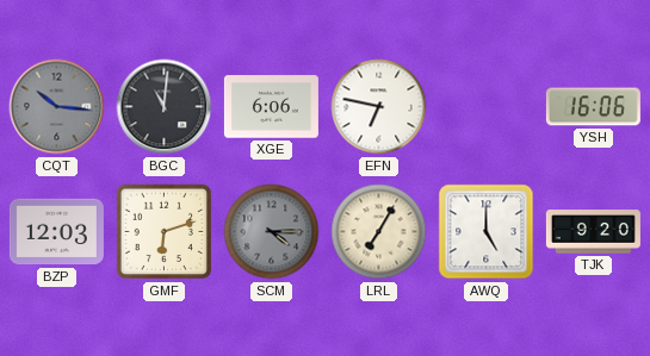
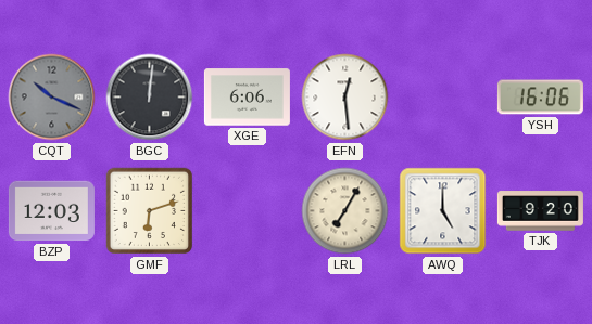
CQT: 10:16 -> 10:19 (52, 98)
BGC: 11:01 -> 12:01 (150, 98)
EFN: 6:47 -> 12:29 (345, 98)
SCM: 4:15 -> none (272, 232)
